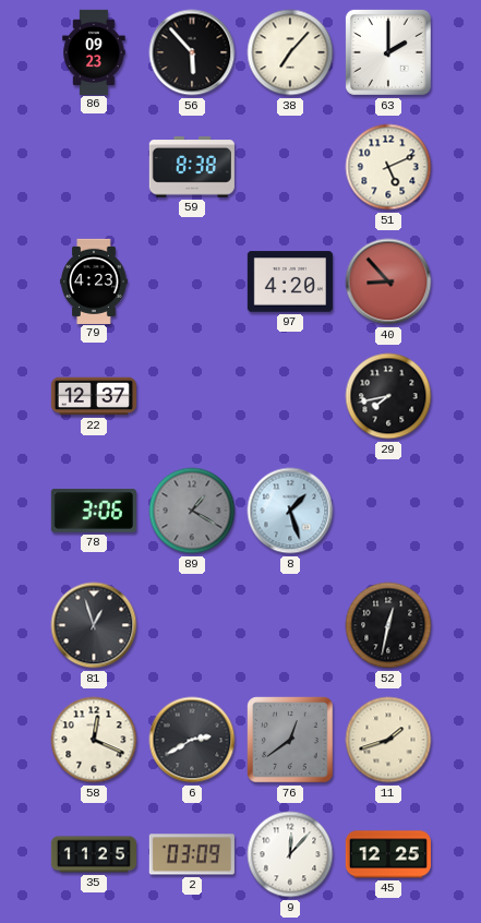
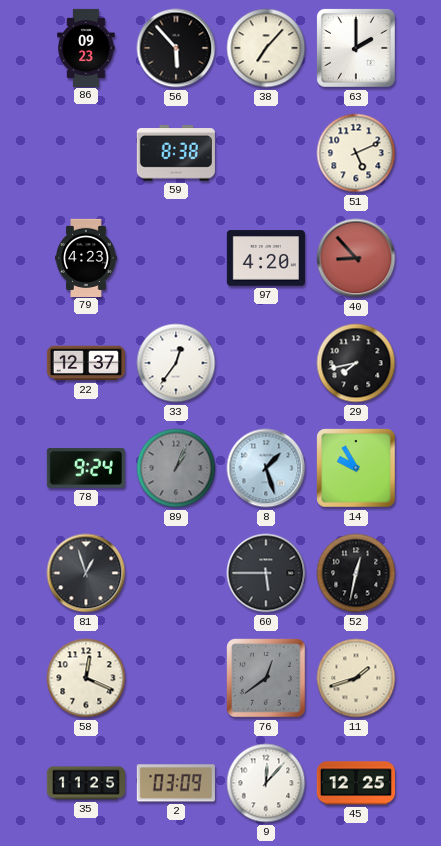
33: none -> 12:36 (176, 363)
78: 3:06 -> 9:24 (86, 468)
89: 1:20 -> 1:04 (176, 468)
14: none -> 9:55 (356, 468)
60: none -> 5:45 (266, 573)
6: 2:40 -> none (192, 740)
